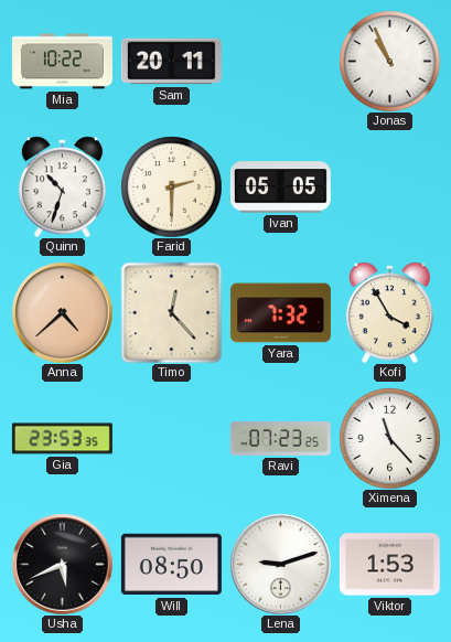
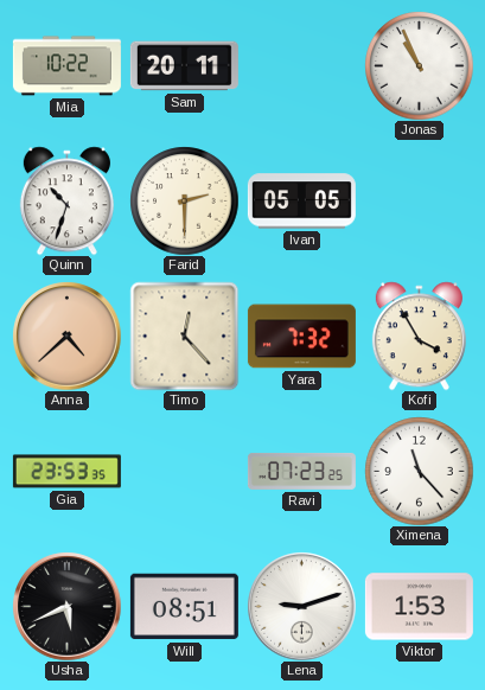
Will: 08:50 -> 08:51 (184, 607)
